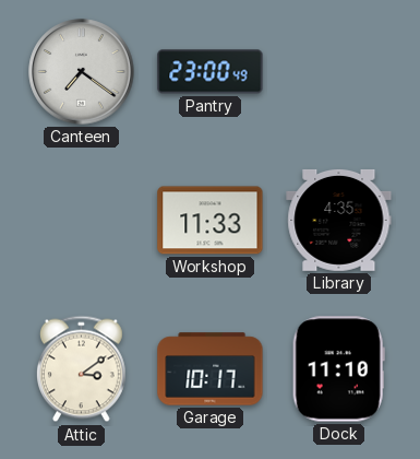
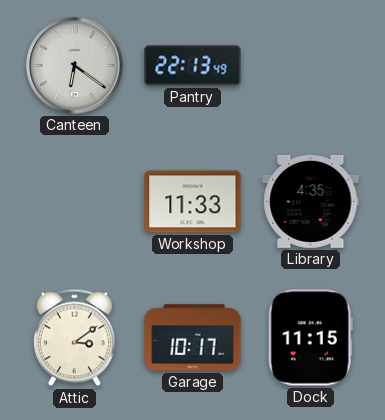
Canteen: 7:21 -> 6:21 (75, 66)
Pantry: 23:00 -> 22:13 (193, 66)
Dock: 11:10 -> 11:15 (310, 338)
